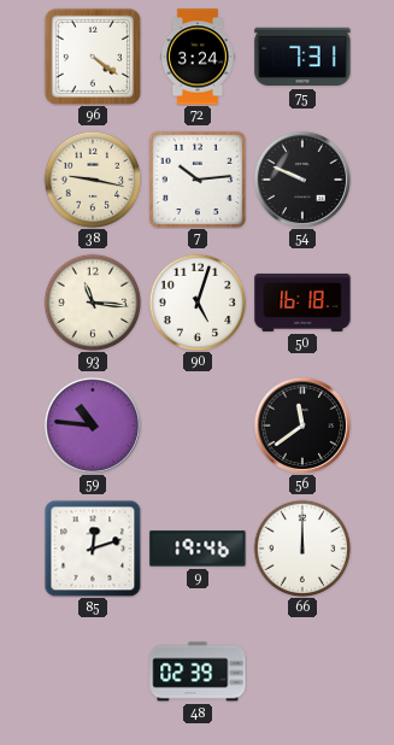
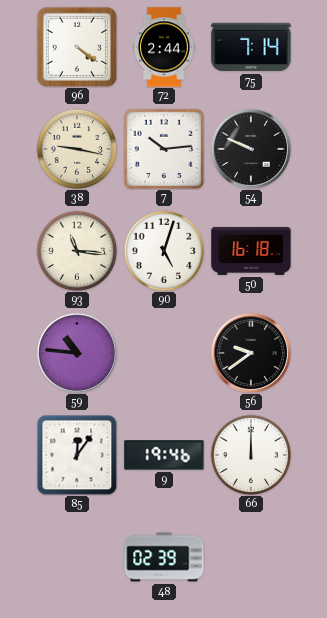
72: 3:24 -> 2:44 (164, 47)
75: 7:31 -> 7:14 (251, 47)
56: 11:39 -> 9:39 (251, 353)
85: 12:12 -> 12:06 (77, 455)
